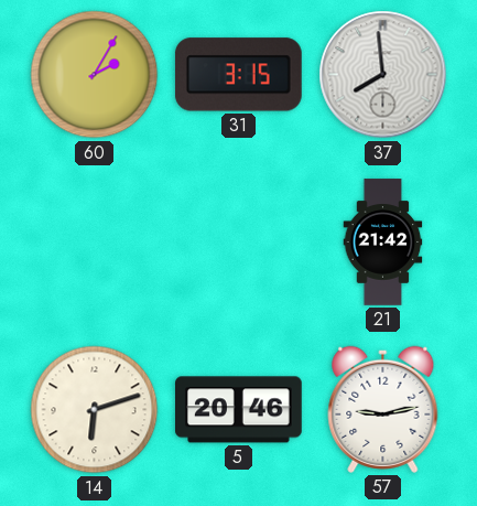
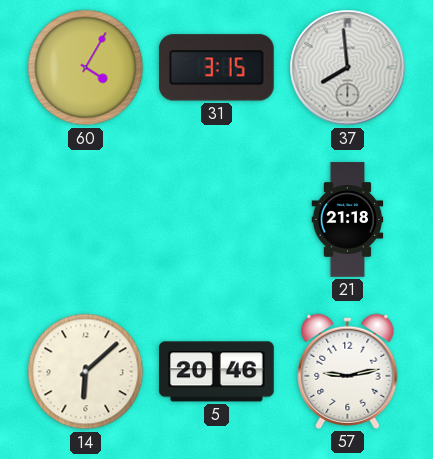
60: 2:05 -> 4:05 (86, 68)
21: 21:42 -> 21:18 (348, 220)
14: 6:12 -> 6:08 (86, 372)
